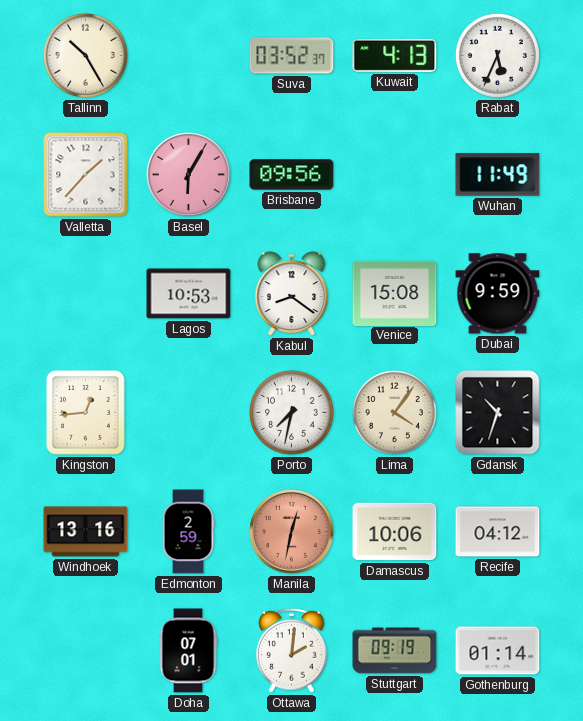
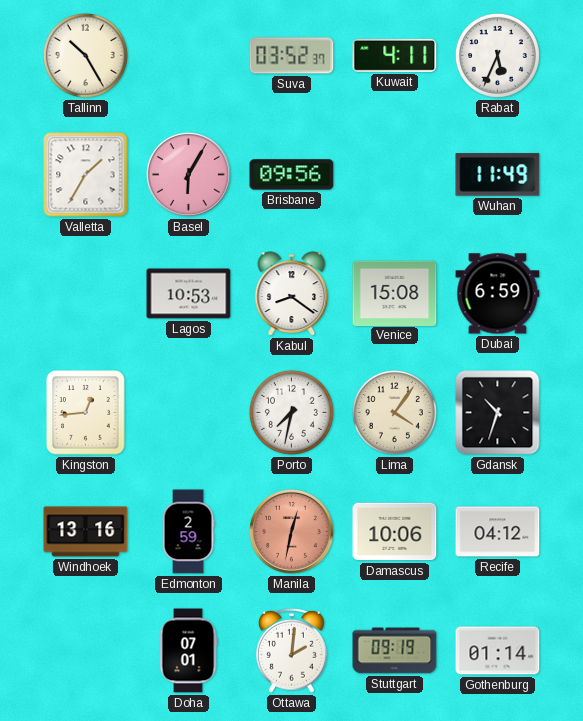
Kuwait: 4:13 -> 4:11 (395, 55)
Valletta: 1:37 -> 1:35 (86, 175)
Dubai: 9:59 -> 6:59 (498, 294)
